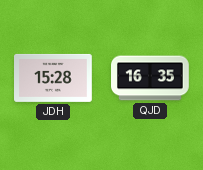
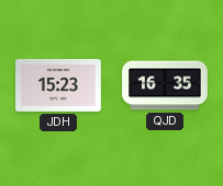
JDH: 15:28 -> 15:23 (59, 85)
